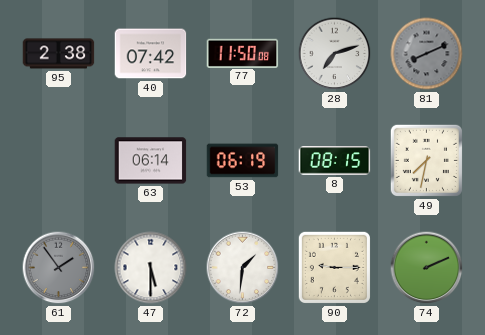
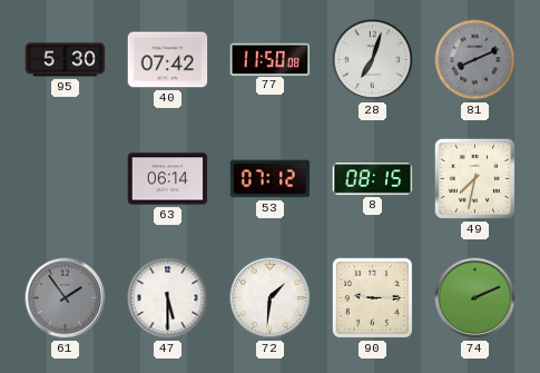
95: 2:38 -> 5:30 (66, 60)
28: 7:12 -> 7:03 (373, 60)
53: 06:19 -> 07:12 (271, 179)
